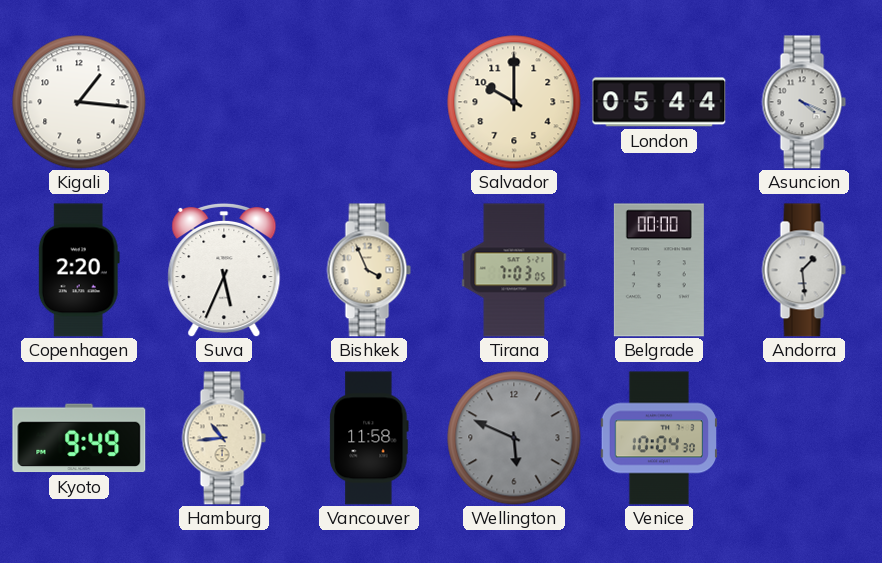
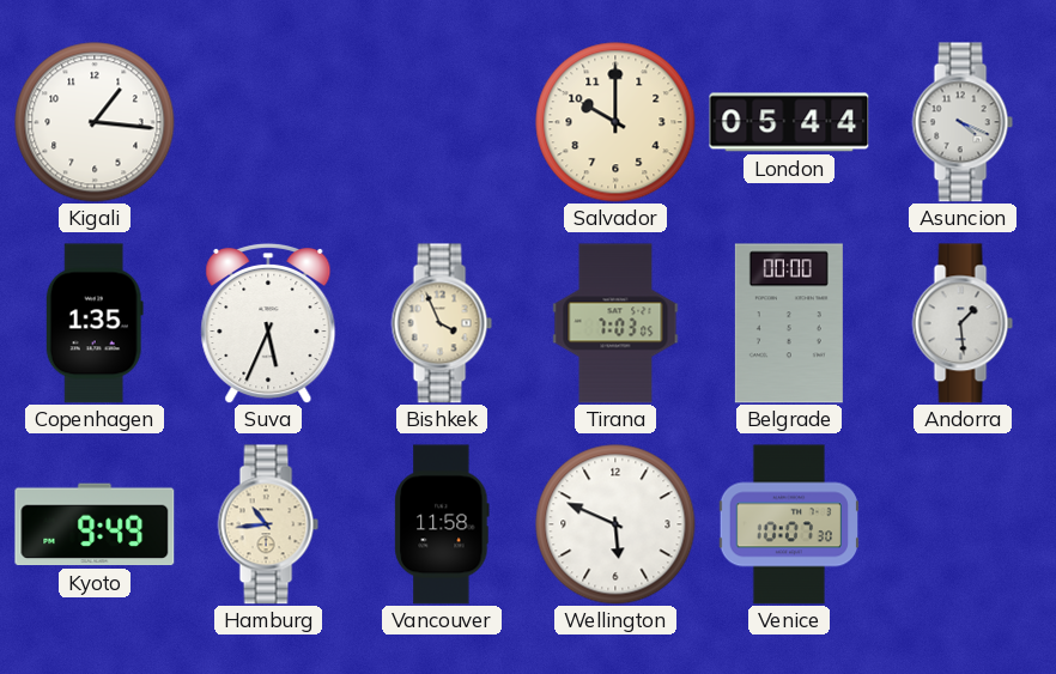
Copenhagen: 2:20 -> 1:35 (95, 323)
Wellington dial: grey -> white (615, 524)
Venice: 10:04 -> 10:07 (788, 524)
